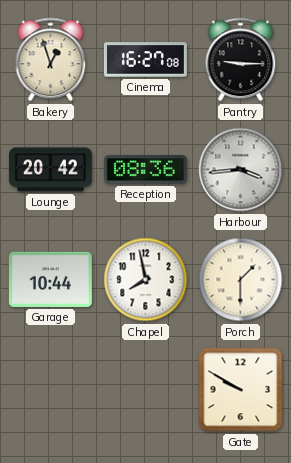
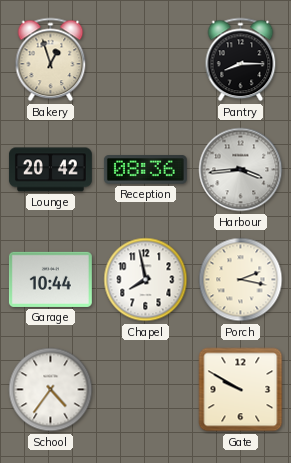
Cinema: 16:27 -> none (145, 60)
Pantry: 9:15 -> 8:15 (241, 60)
Porch: 1:30 -> 2:17 (241, 280)
School: none -> 4:36 (51, 390)
